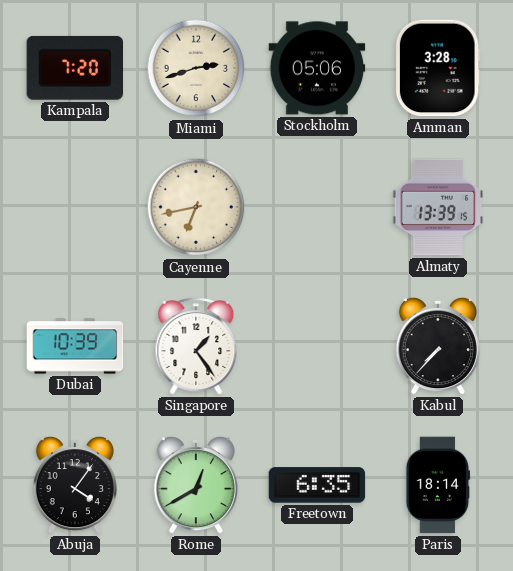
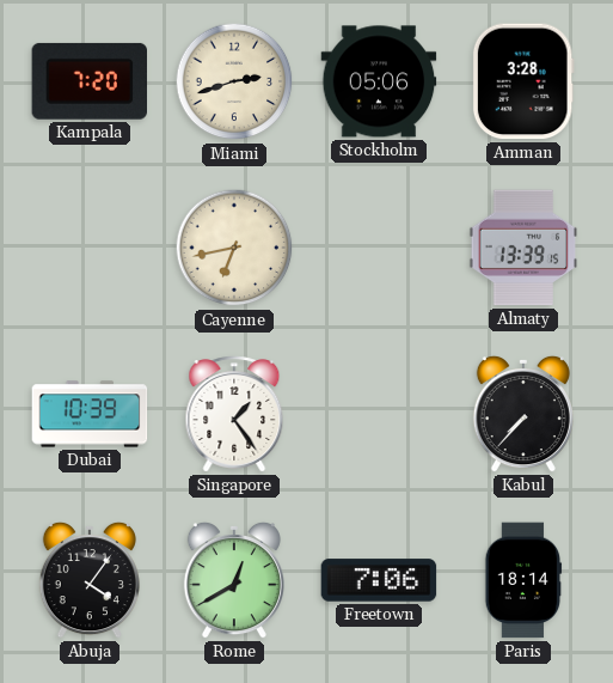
Freetown: 6:35 -> 7:06 (379, 580)
